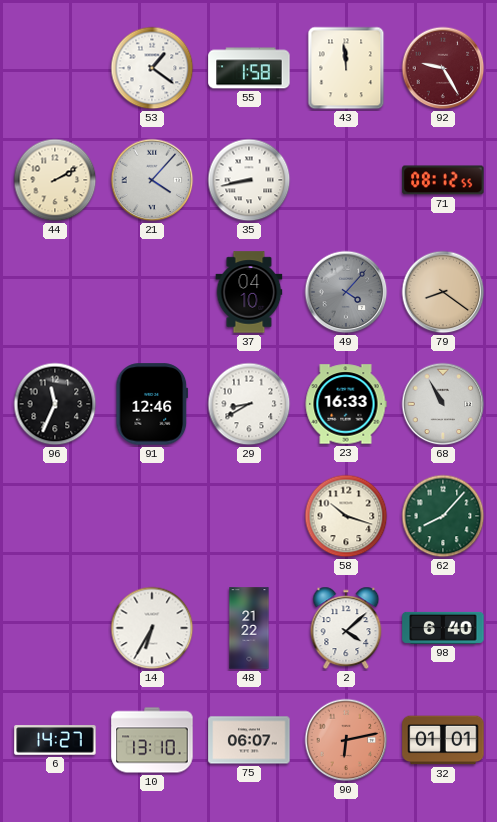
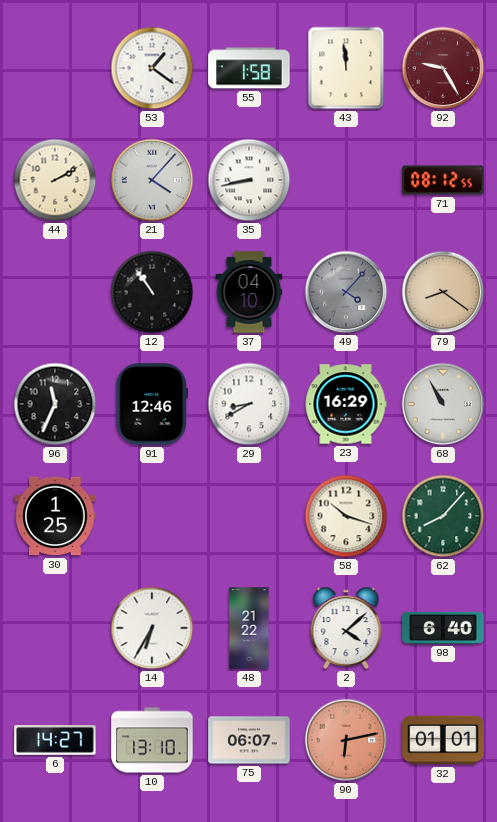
12: none -> 10:54 (152, 292)
23: 16:33 -> 16:29 (346, 404)
30: none -> 1:25 (55, 516)
